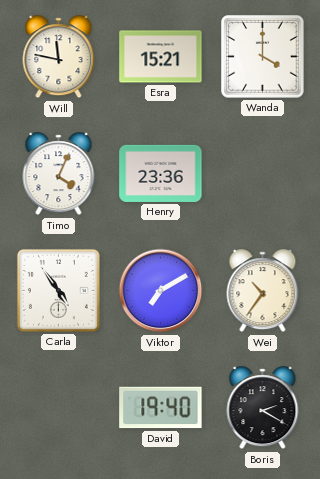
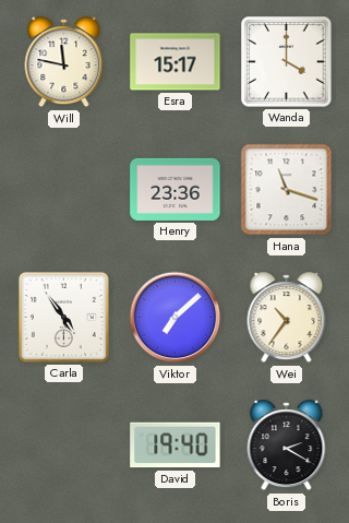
Esra: 15:21 -> 15:17 (176, 62)
Timo: 4:04 -> none (59, 174)
Hana: none -> 11:18 (287, 190)
Viktor: 7:10 -> 7:08 (176, 318)
